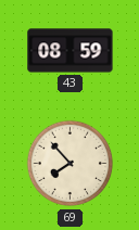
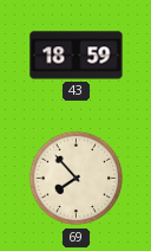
43: 08:59 -> 18:59 (77, 56)
